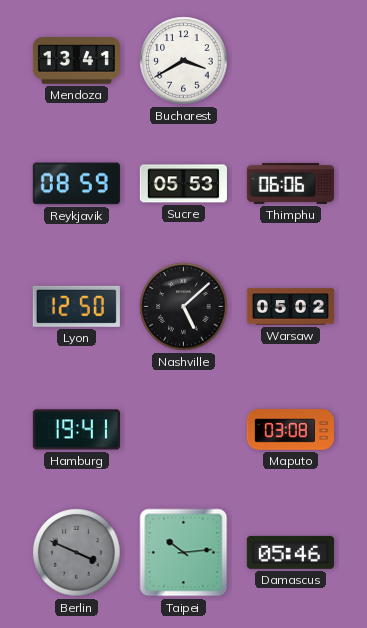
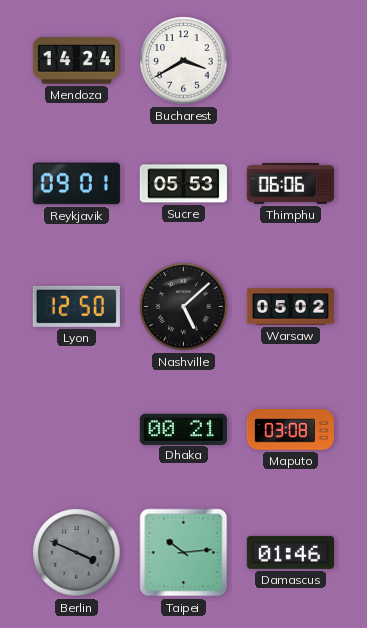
Mendoza: 13:41 -> 14:24 (76, 61)
Reykjavik: 08:59 -> 09:01 (76, 184)
Hamburg: 19:41 -> none (76, 430)
Dhaka: none -> 00:21 (183, 429)
Damascus: 05:46 -> 01:46 (290, 552)
